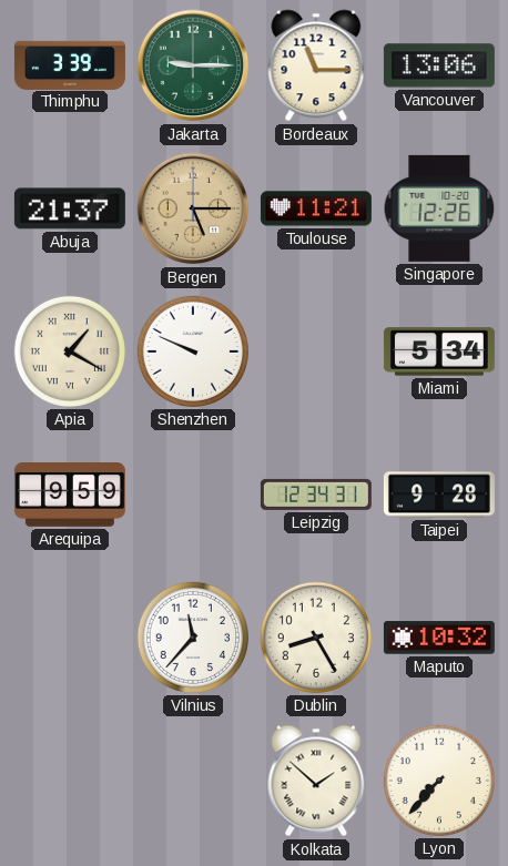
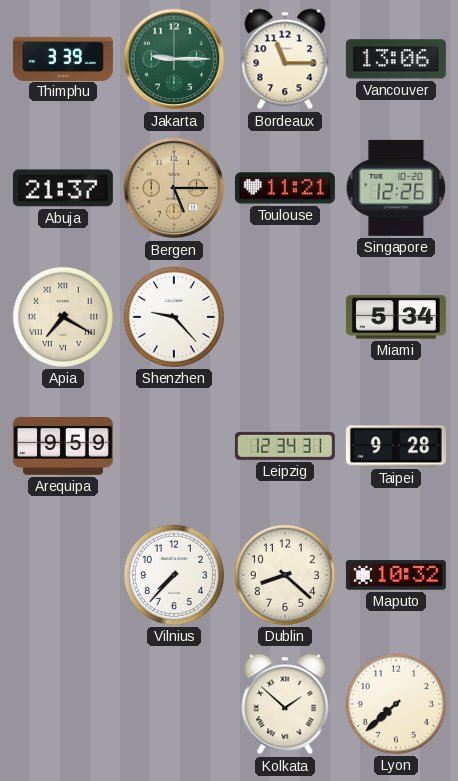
Apia: 1:20 -> 7:20 (63, 317)
Shenzhen: 9:49 -> 9:23 (174, 317)
Vilnius: 11:37 -> 7:37 (174, 575)
Dublin: 8:25 -> 8:22 (285, 575)
Lyon: 7:37 -> 7:38 (396, 704)
